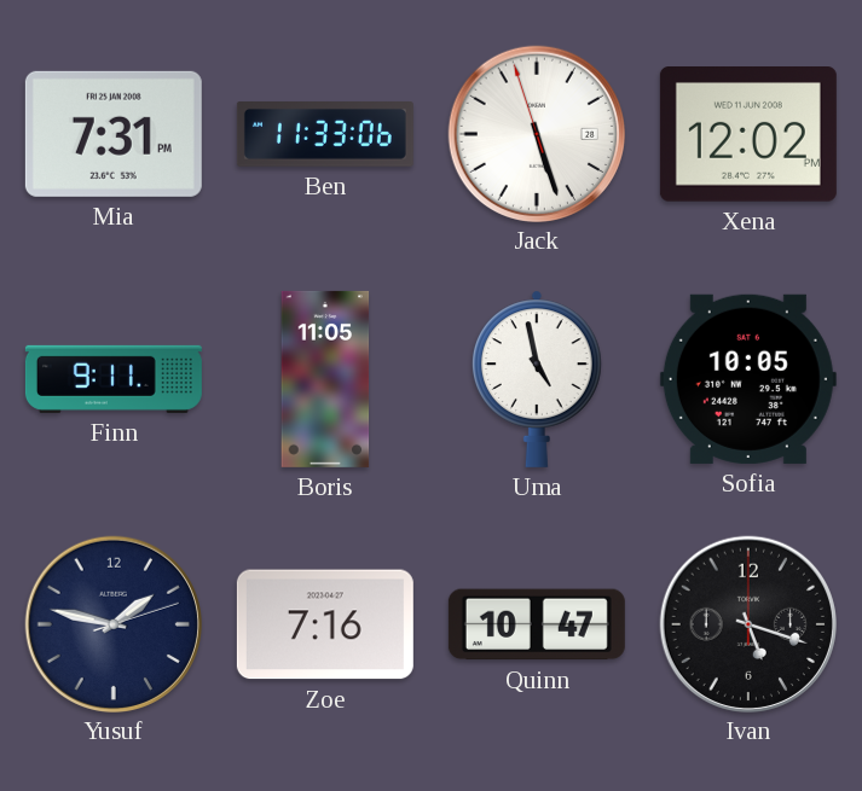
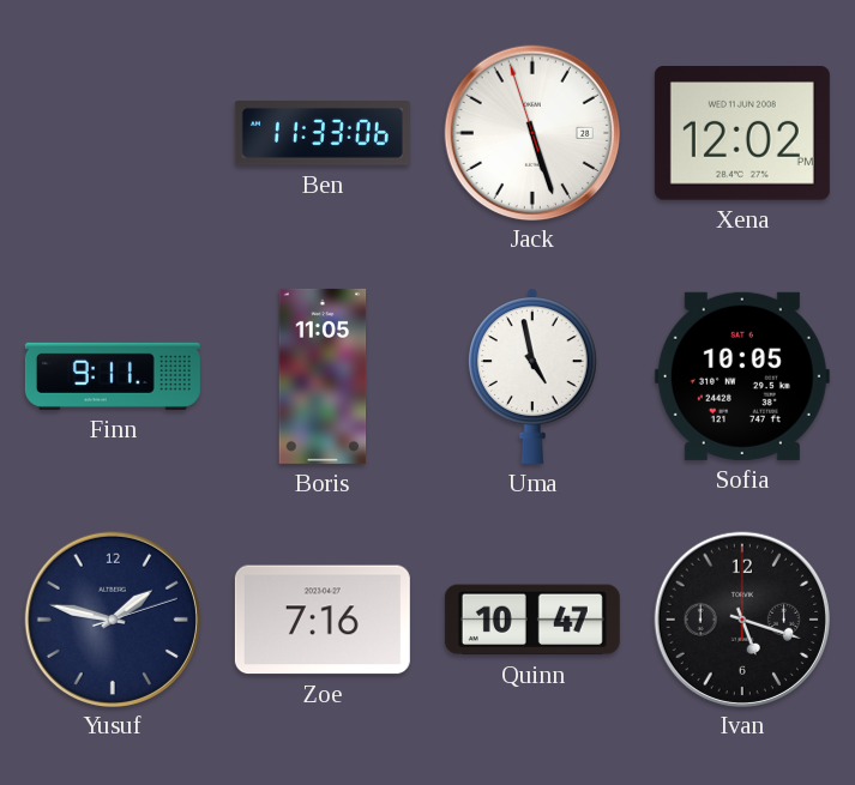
Mia: 7:31 -> none (114, 134)
